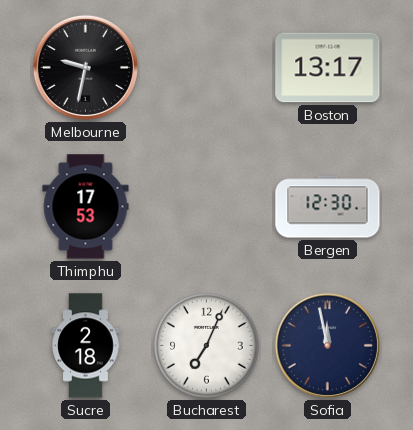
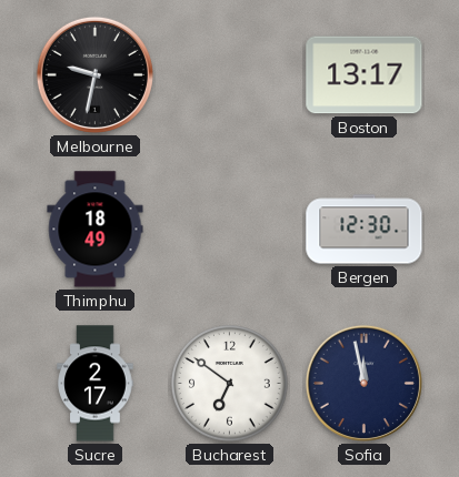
Thimphu: 17:53 -> 18:49 (96, 230)
Sucre: 2:18 -> 2:17 (96, 384)
Bucharest: 7:04 -> 6:51 (230, 384)
